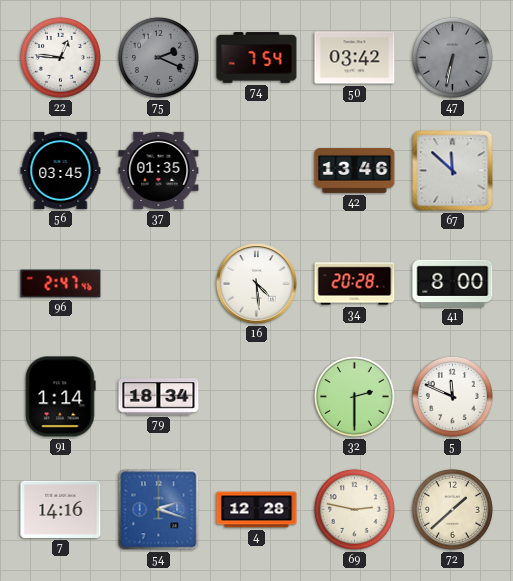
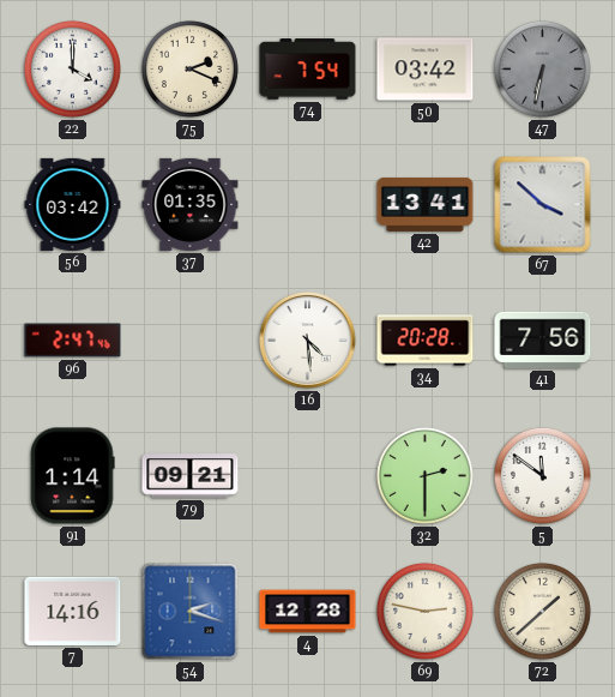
22: 12:46 -> 4:00 (72, 68)
75 dial: grey -> cream (189, 68)
56: 03:45 -> 03:42 (73, 204)
42: 13:46 -> 13:41 (426, 204)
67: 11:52 -> 3:52 (543, 205)
41: 8:00 -> 7:56 (543, 340)
79: 18:34 -> 09:21 (191, 476)
5: 11:49 -> 11:51 (542, 475)
